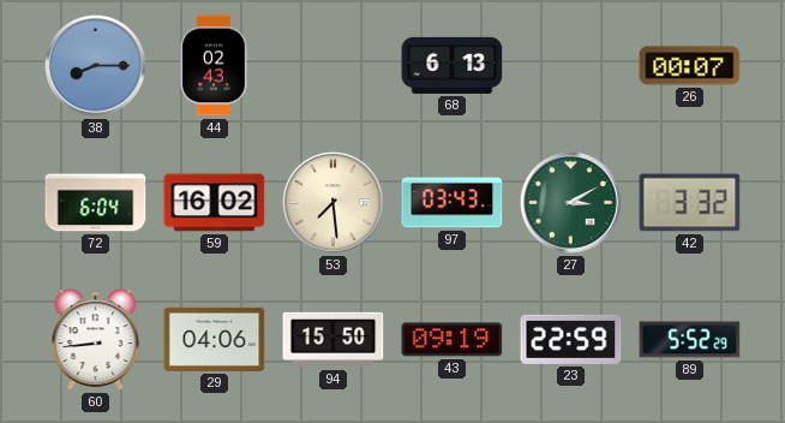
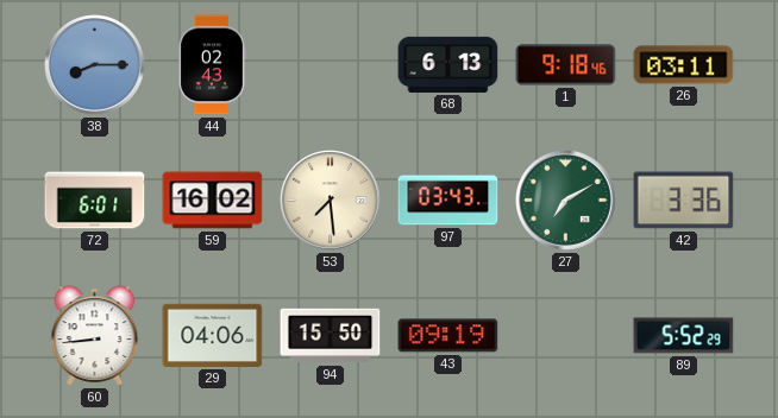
1: none -> 9:18 (566, 65)
26: 00:07 -> 03:11 (684, 65)
72: 6:04 -> 6:01 (95, 201)
27: 3:10 -> 7:10 (566, 201)
42: 3:32 -> 3:36 (684, 201)
23: 22:59 -> none (571, 339)
